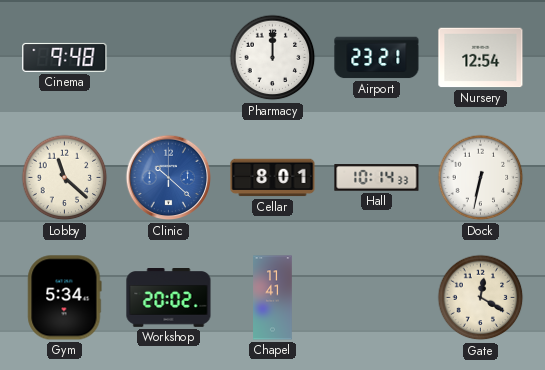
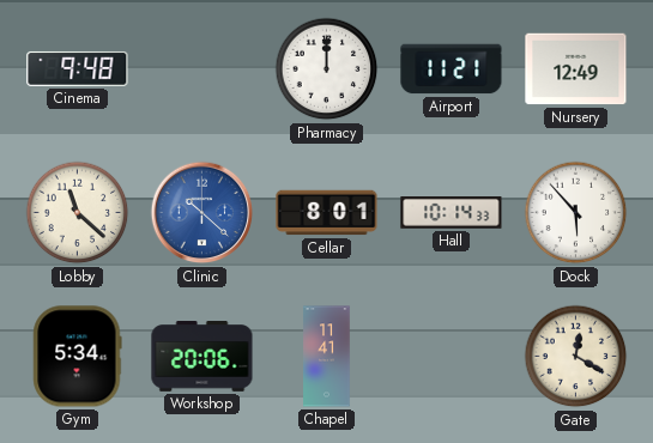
Airport: 23:21 -> 11:21 (452, 69)
Nursery: 12:54 -> 12:49 (576, 69)
Dock: 6:32 -> 5:53 (576, 213)
Workshop: 20:02 -> 20:06 (202, 357)
